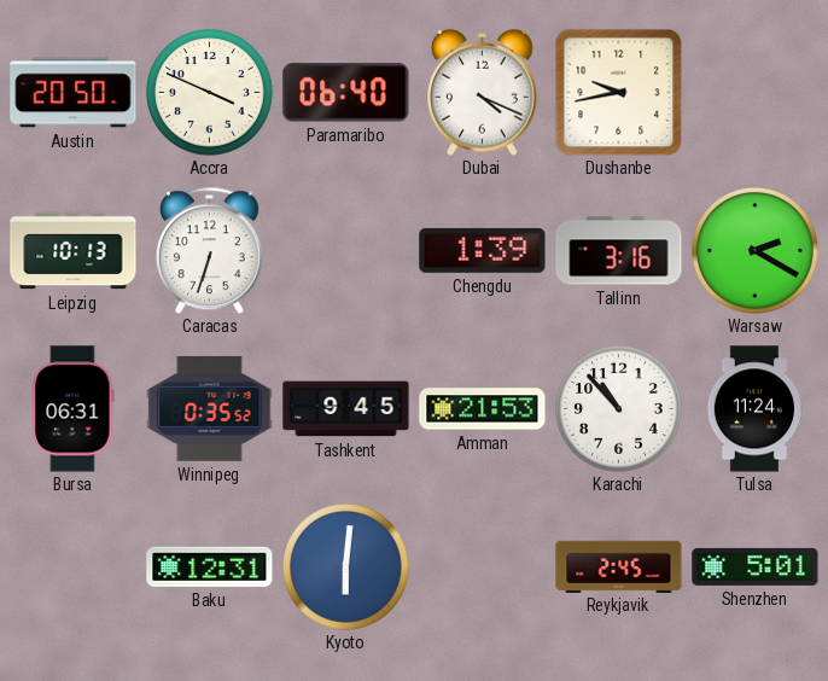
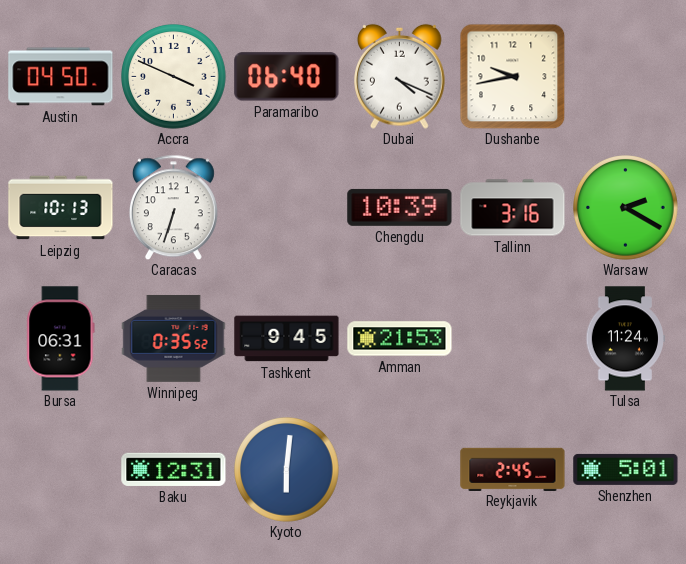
Austin: 20:50 -> 04:50 (61, 77)
Chengdu: 1:39 -> 10:39 (400, 207)
Karachi: 10:53 -> none (619, 409)
